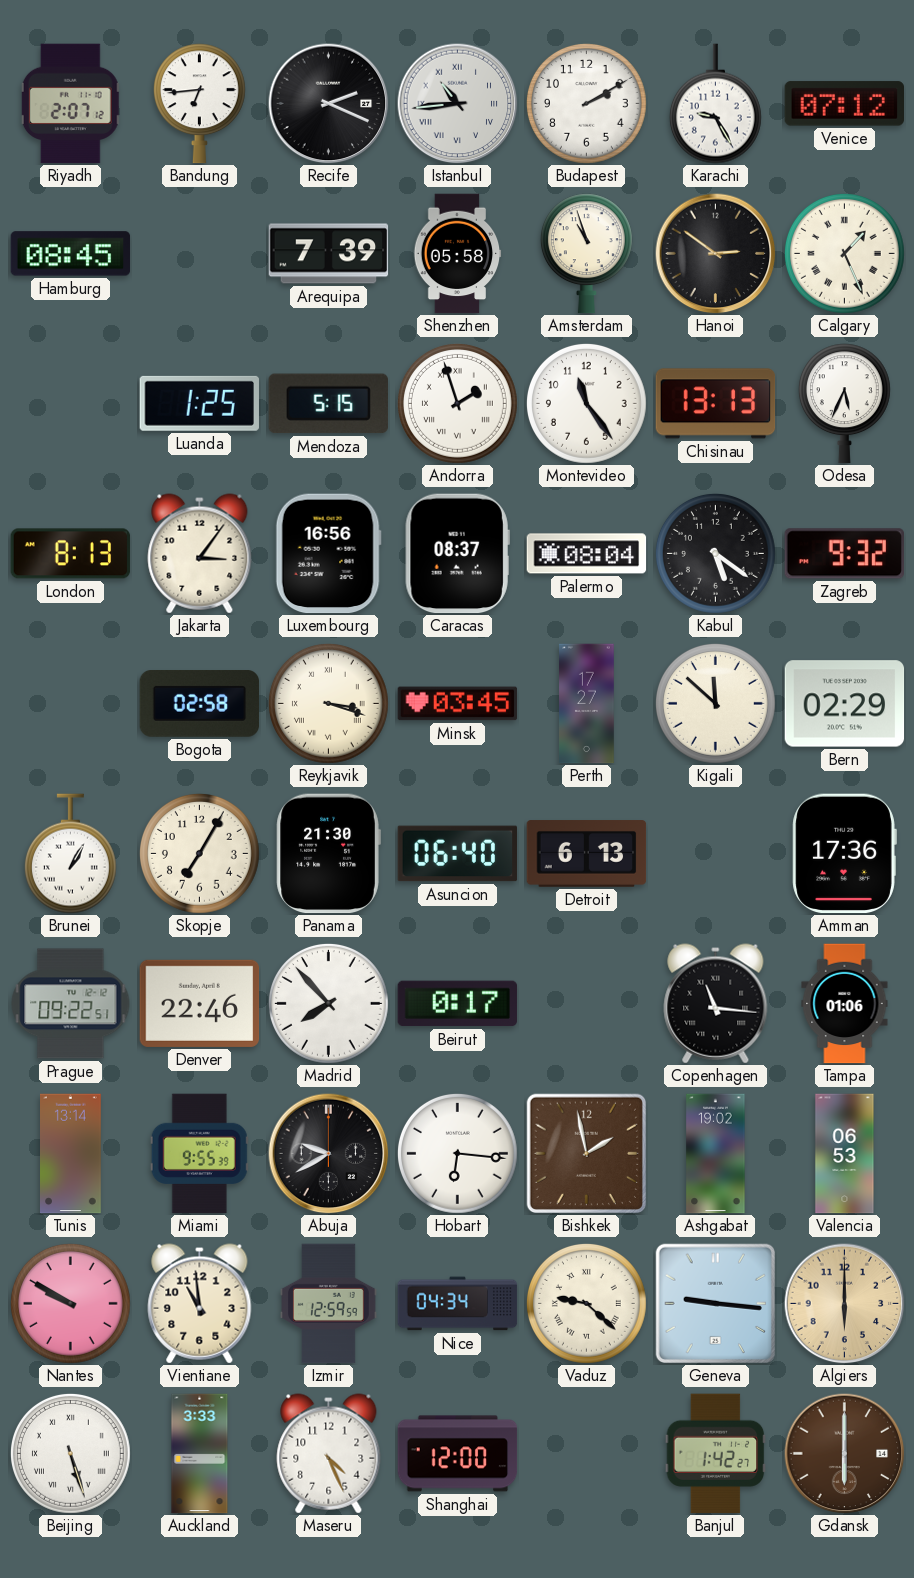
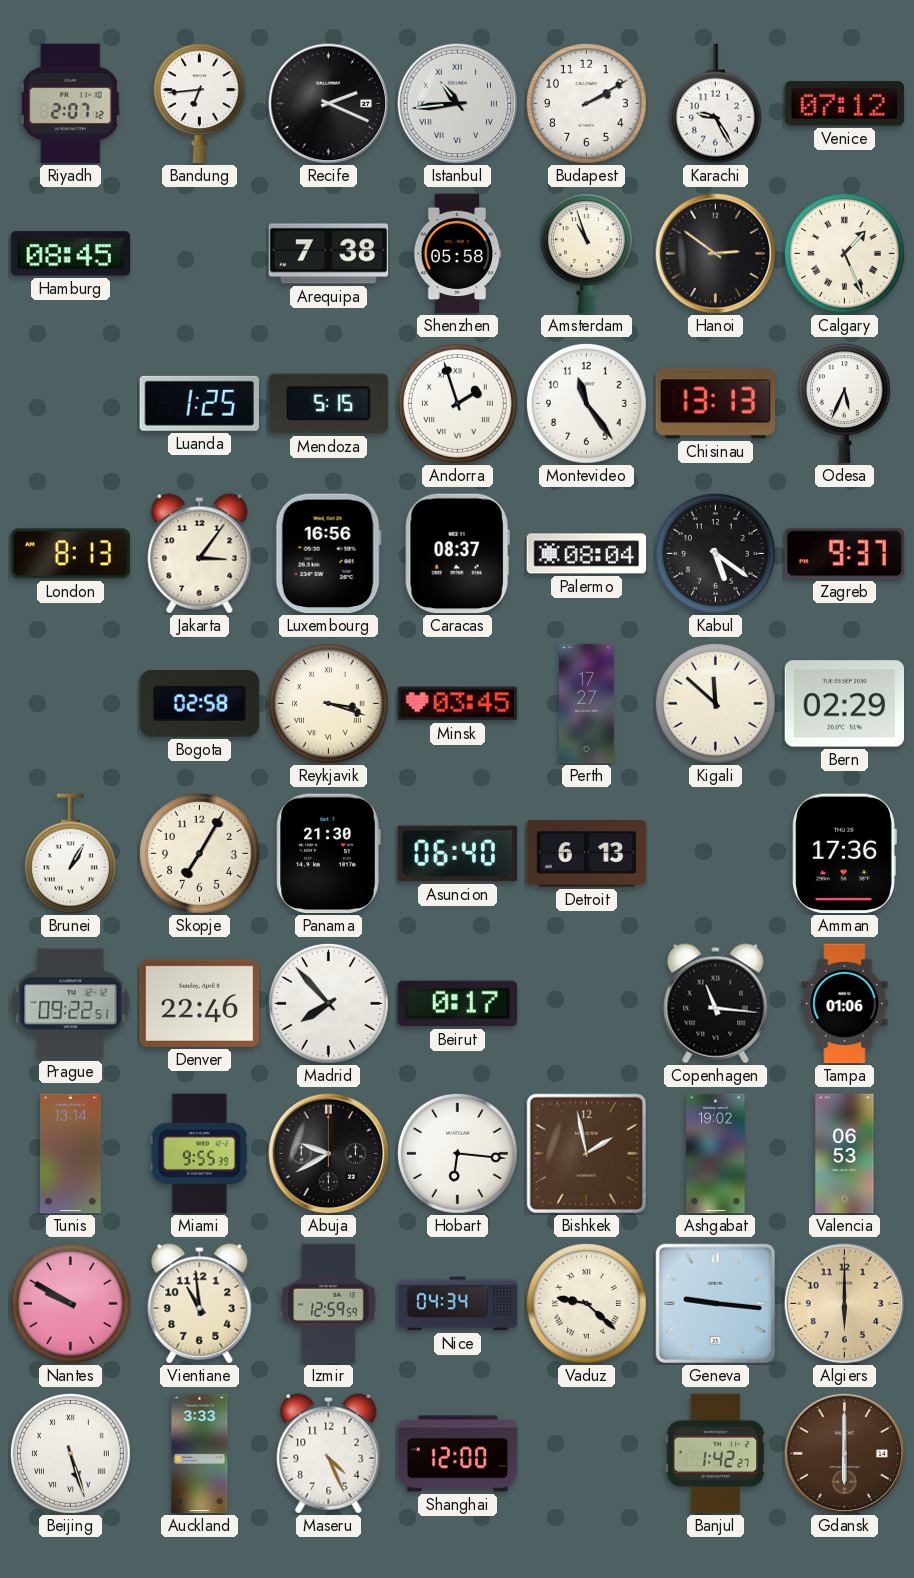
Arequipa: 7:39 -> 7:38 (329, 254)
Zagreb: 9:32 -> 9:37 (844, 554)
